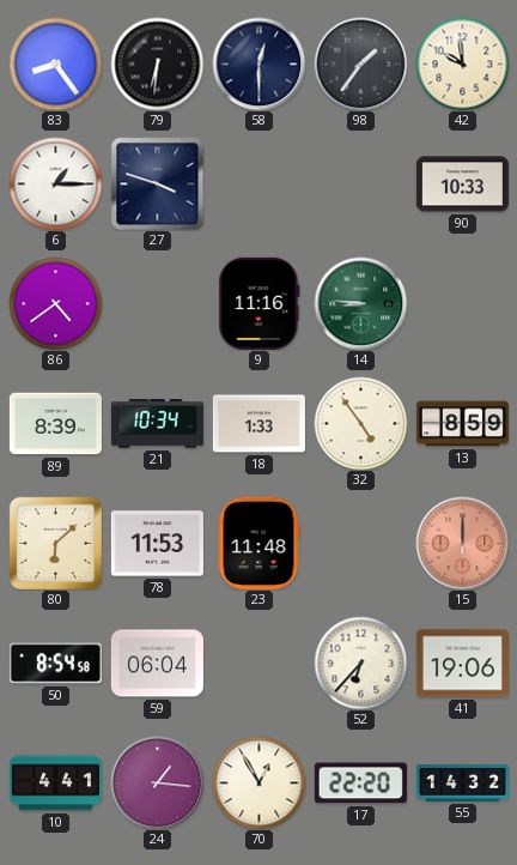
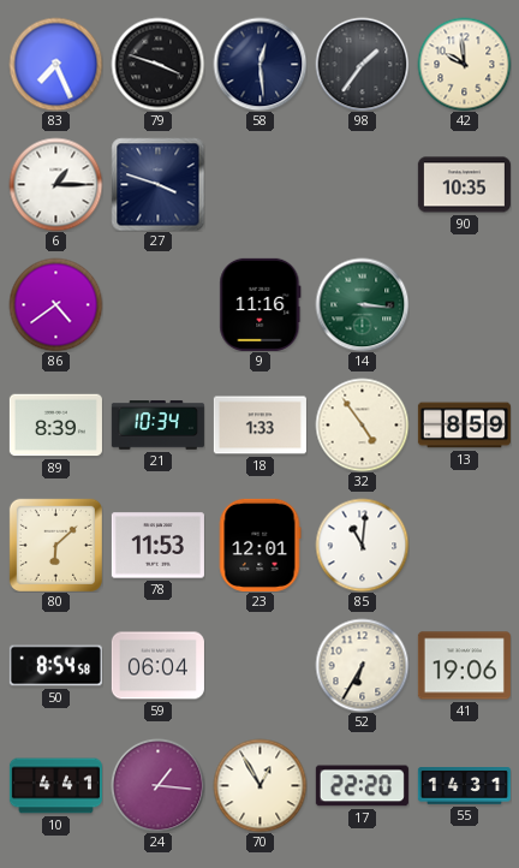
83: 8:24 -> 7:26 (55, 64)
79: 6:31 -> 3:48 (157, 64)
58: 12:30 -> 12:29 (259, 64)
90: 10:33 -> 10:35 (464, 185)
14: 8:46 -> 3:16 (362, 304)
23: 11:48 -> 12:01 (259, 545)
85: none -> 11:01 (362, 545)
15: 12:00 -> none (462, 543)
52: 6:37 -> 6:35 (362, 665)
55: 14:32 -> 14:31 (464, 786)
